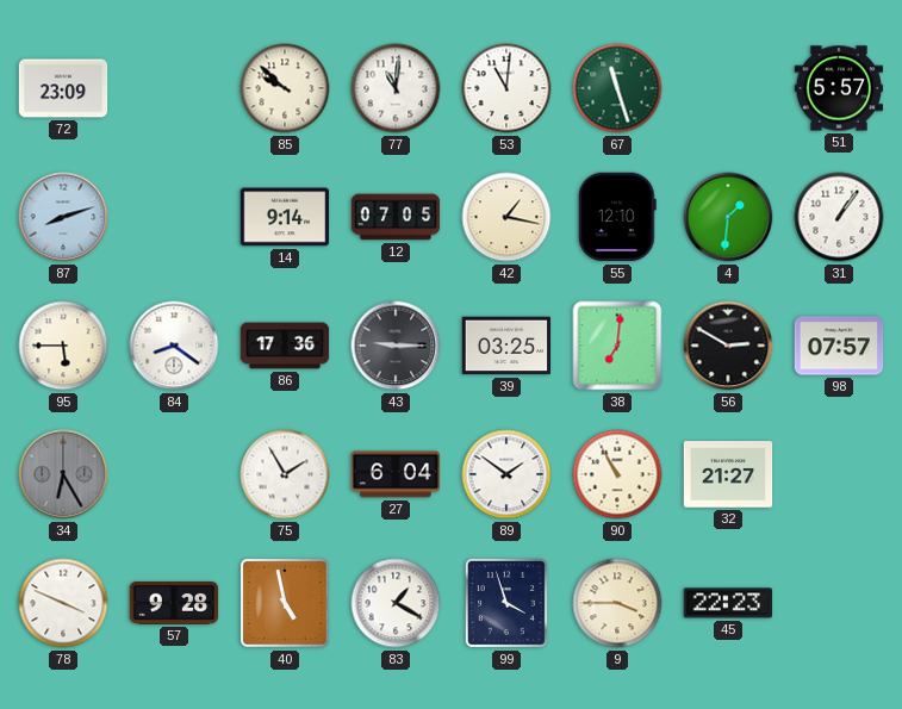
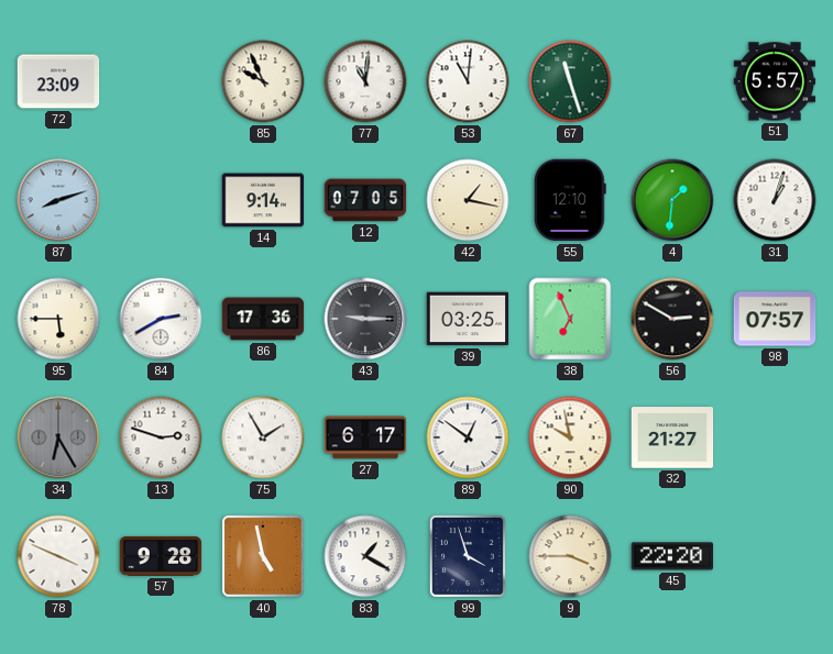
85: 9:52 -> 9:56 (263, 81)
31: 1:06 -> 1:03 (775, 200)
84: 8:21 -> 2:40 (161, 319)
38: 7:01 -> 6:56 (570, 319)
13: none -> 2:48 (161, 437)
27: 6:04 -> 6:17 (365, 437)
89: 1:51 -> 12:51 (468, 437)
90: 10:55 -> 9:58 (570, 437)
45: 22:23 -> 22:20 (672, 556)
